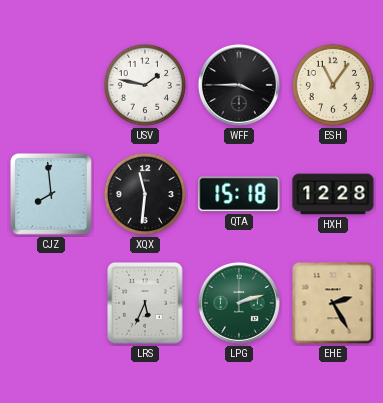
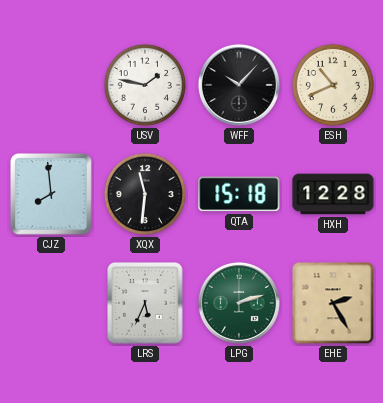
WFF: 3:45 -> 10:07 (239, 85)
ESH: 11:06 -> 10:41 (333, 85)
